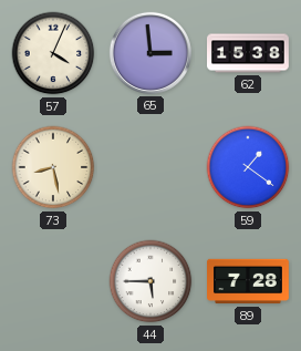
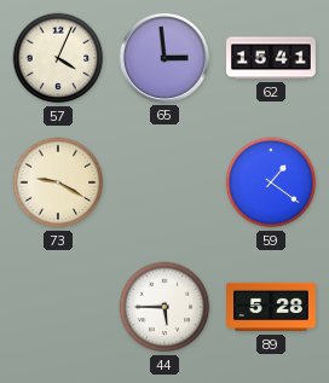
62: 15:38 -> 15:41 (272, 58)
73: 8:28 -> 9:20 (58, 182)
89: 7:28 -> 5:28 (271, 307)
